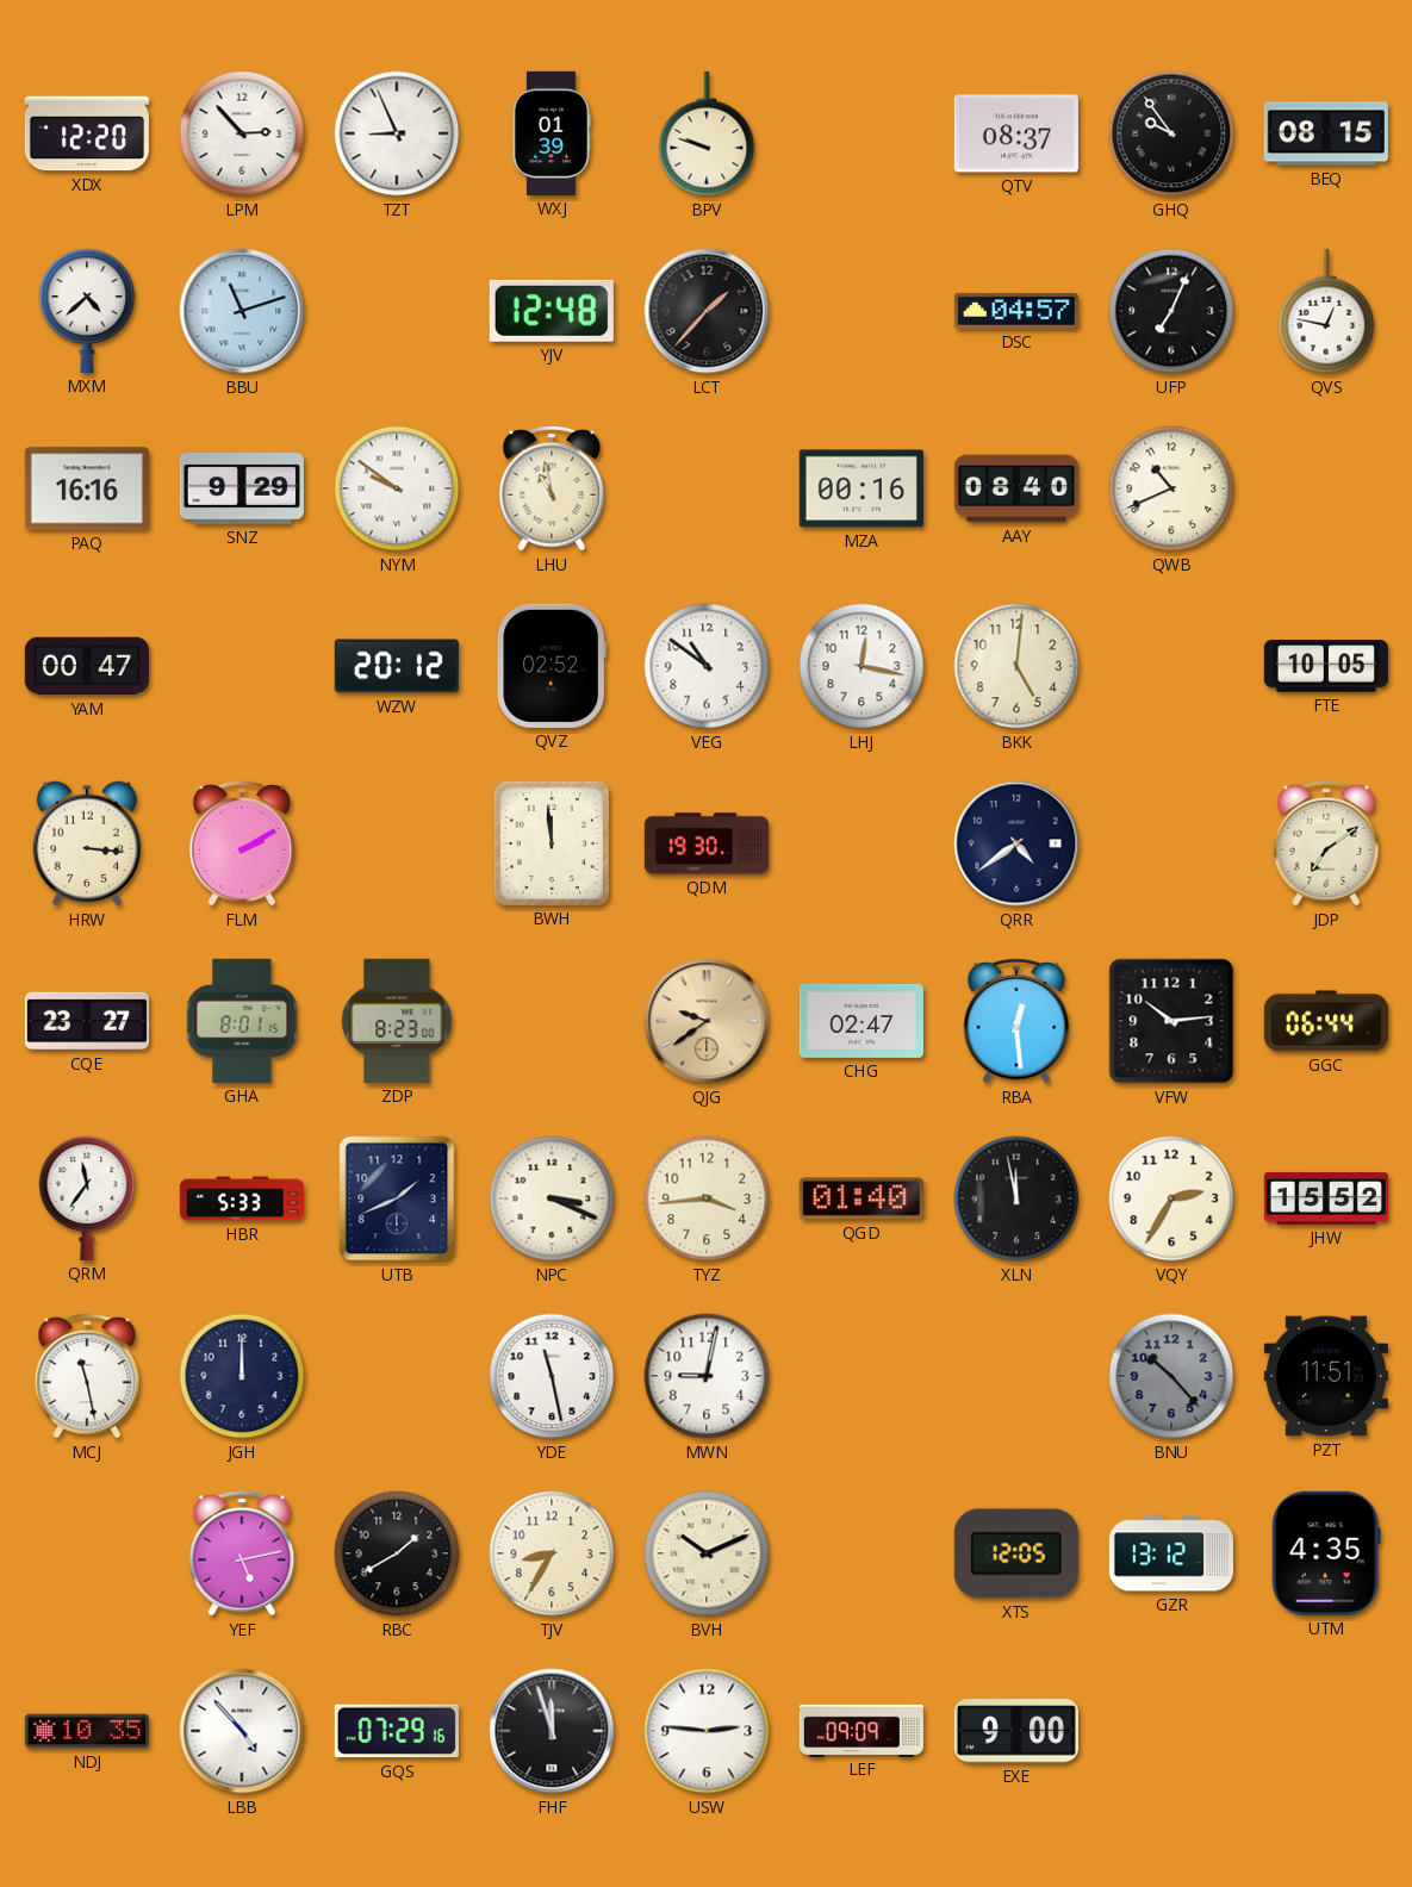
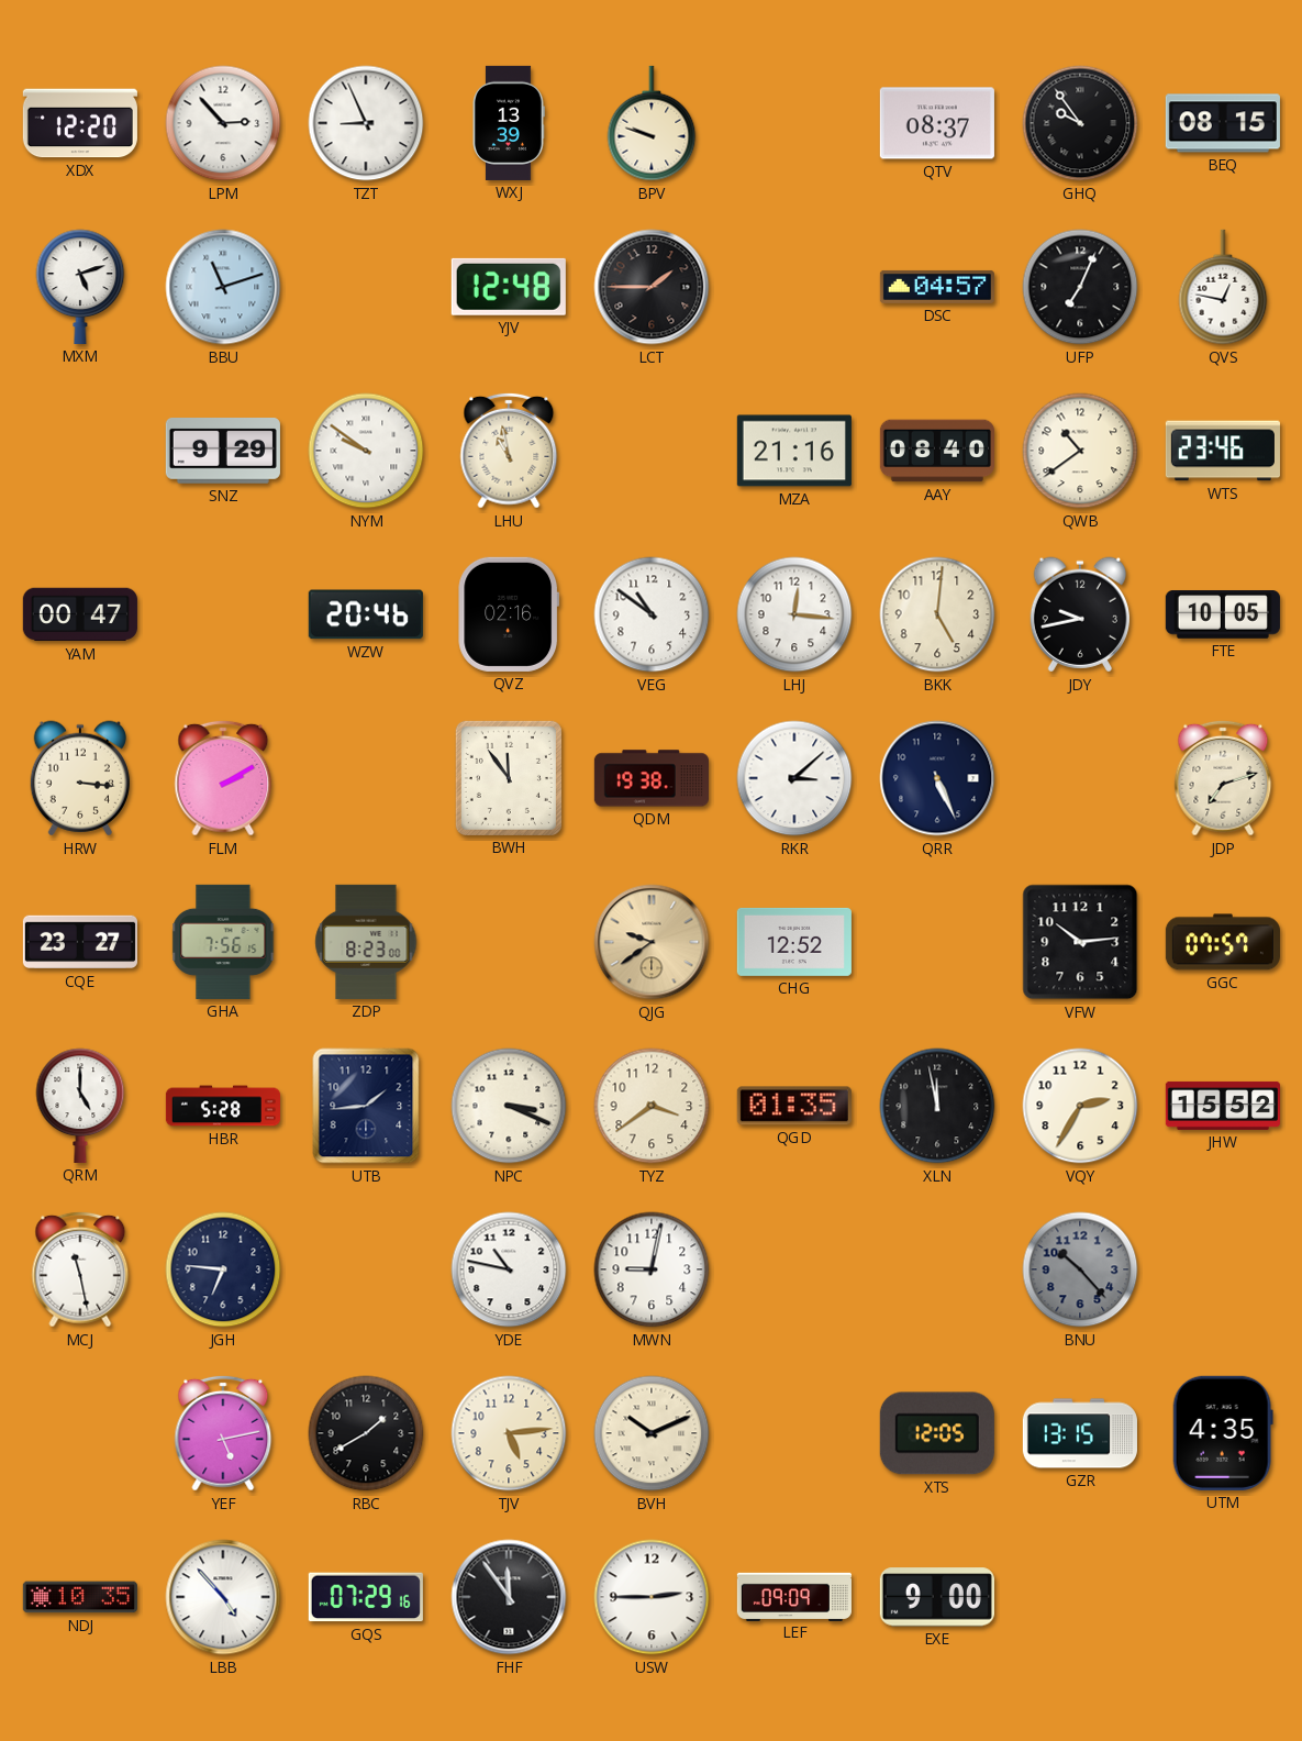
WXJ: 01:39 -> 13:39 (509, 123)
MXM: 4:38 -> 5:12 (80, 287)
LCT: 1:37 -> 1:45 (652, 287)
PAQ: 16:16 -> none (87, 488)
MZA: 00:16 -> 21:16 (794, 451)
QWB: 10:41 -> 10:39 (1080, 451)
WTS: none -> 23:46 (1223, 451)
WZW: 20:12 -> 20:46 (366, 614)
QVZ: 02:52 -> 02:16 (509, 614)
LHJ: 12:17 -> 12:16 (794, 614)
JDY: none -> 9:43 (1080, 614)
BWH: 11:59 -> 11:54 (509, 778)
QDM: 19:30 -> 19:38 (652, 778)
RKR: none -> 3:08 (794, 778)
QRR: 4:39 -> 5:26 (937, 778)
JDP: 7:09 -> 7:12 (1223, 778)
GHA: 8:01 -> 7:56 (223, 942)
CHG: 02:47 -> 12:52 (794, 942)
RBA: 12:29 -> none (1016, 1021)
GGC: 06:44 -> 07:57 (1223, 942)
QRM: 11:36 -> 5:00 (80, 1106)
HBR: 5:33 -> 5:28 (222, 1106)
UTB: 1:41 -> 1:44 (366, 1106)
TYZ: 3:44 -> 3:39 (652, 1106)
QGD: 01:40 -> 01:35 (794, 1106)
JGH: 12:00 -> 6:46 (223, 1269)
YDE: 11:28 -> 10:47 (509, 1269)
PZT: 11:51 -> none (1326, 1376)
TJV: 8:35 -> 5:14 (509, 1433)
GZR: 13:12 -> 13:15 (1080, 1433)
FHF: 11:57 -> 11:54 (509, 1597)
USW: 2:46 -> 2:45 (652, 1597)
